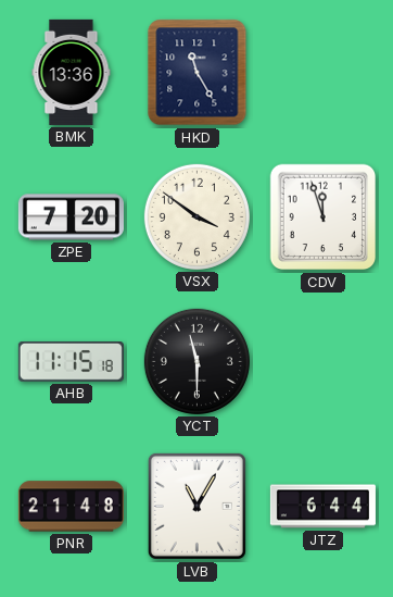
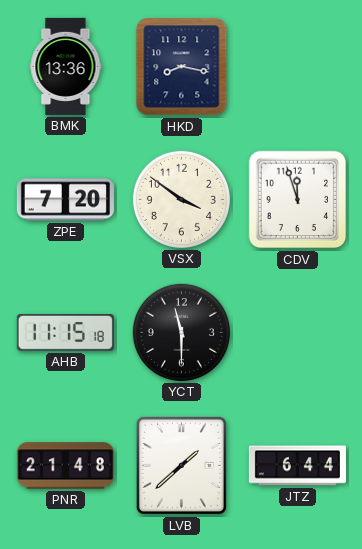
HKD: 11:25 -> 8:17 (182, 67)
LVB: 11:05 -> 1:38 (181, 465)
